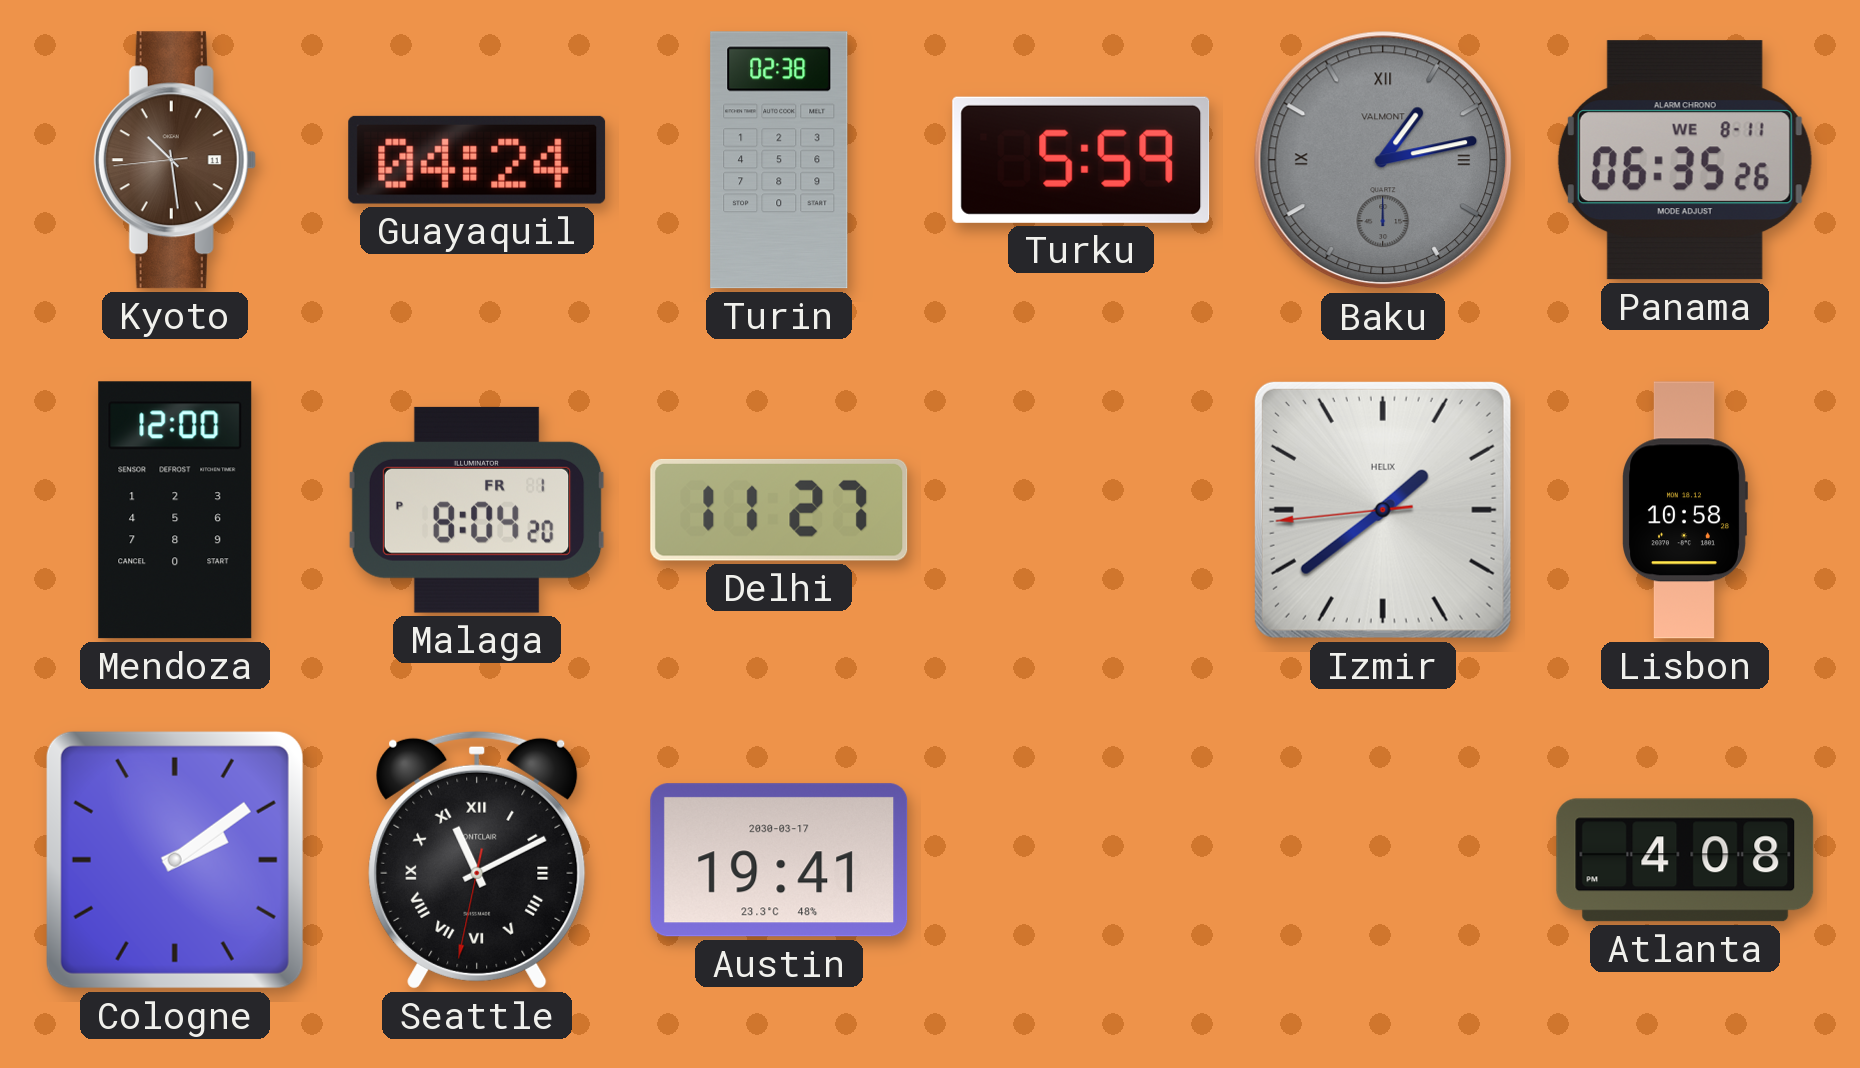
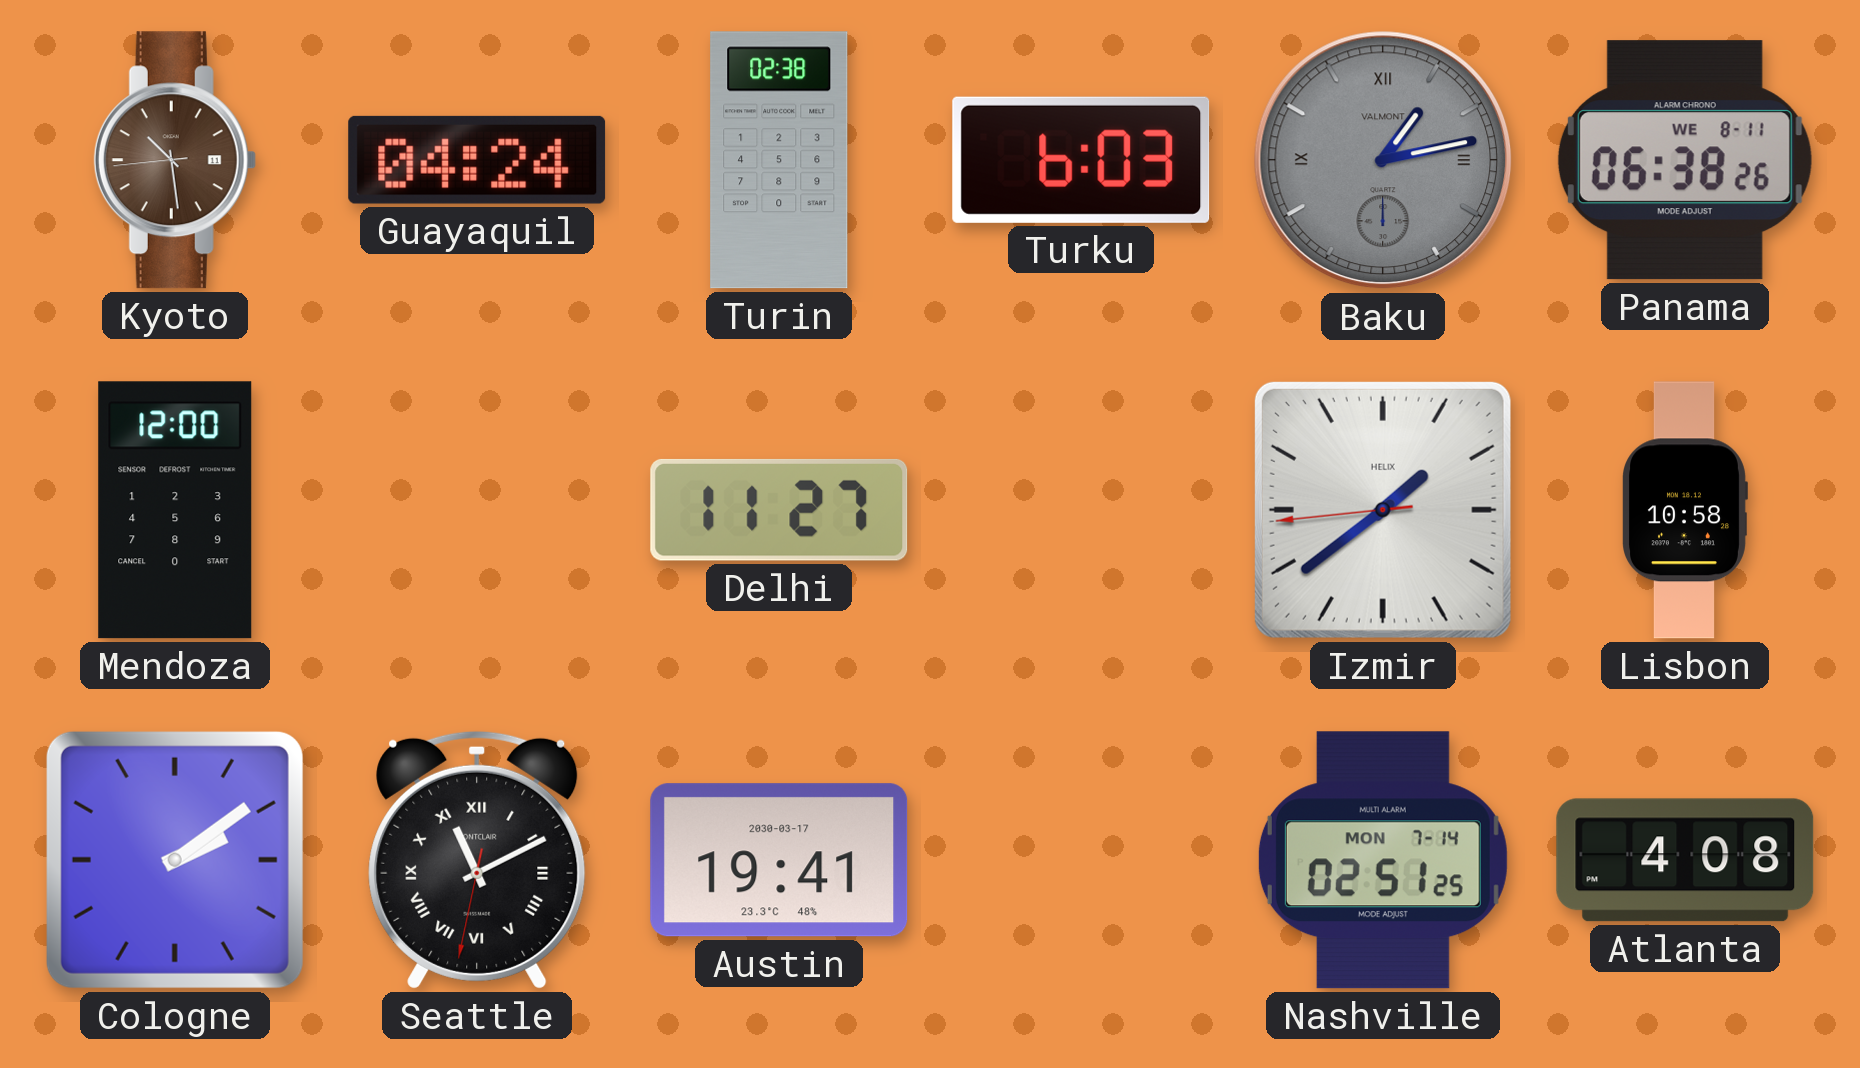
Turku: 5:59 -> 6:03 (1081, 160)
Panama: 06:35 -> 06:38 (1685, 160)
Malaga: 8:04 -> none (477, 510)
Nashville: none -> 02:51 (1383, 860)
